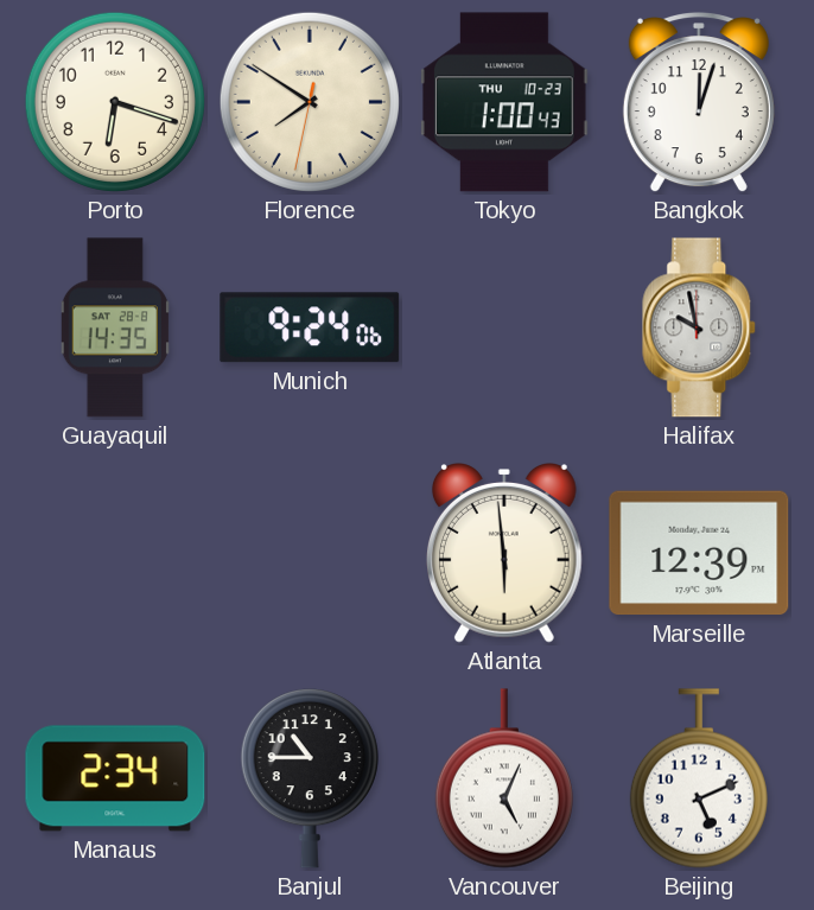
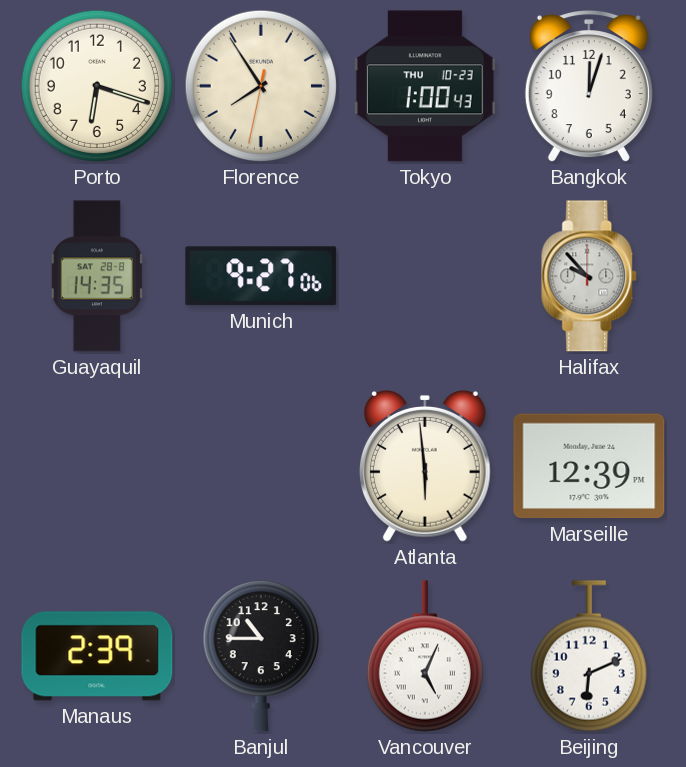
Florence: 7:50 -> 7:54 (261, 86)
Munich: 9:24 -> 9:27 (261, 276)
Halifax: 9:58 -> 9:53 (590, 276)
Manaus: 2:34 -> 2:39 (97, 656)
Beijing: 5:11 -> 6:11 (589, 656)
